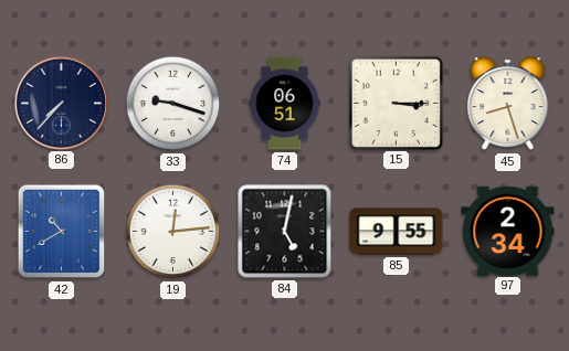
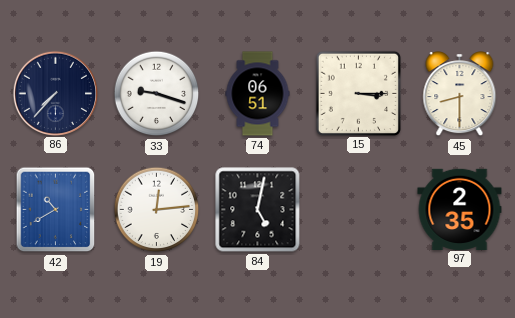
45: 8:27 -> 8:30 (460, 94)
85: 9:55 -> none (397, 232)
97: 2:34 -> 2:35 (460, 209)
